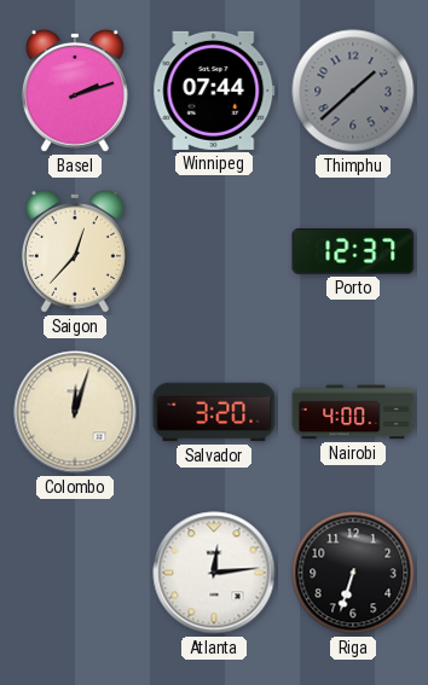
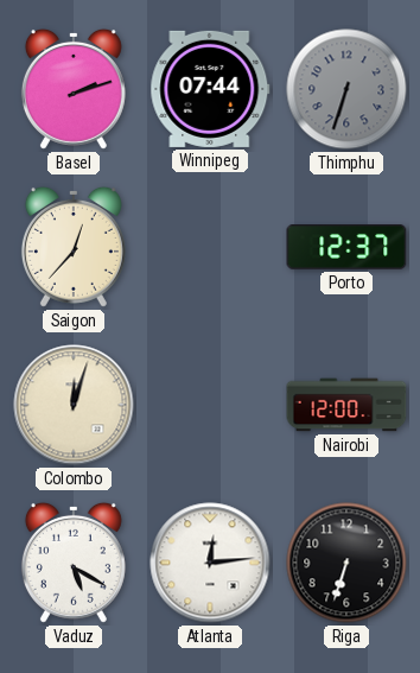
Thimphu: 1:38 -> 6:33 (346, 89)
Salvador: 3:20 -> none (214, 412)
Nairobi: 4:00 -> 12:00 (346, 405)
Vaduz: none -> 5:20 (74, 563)
